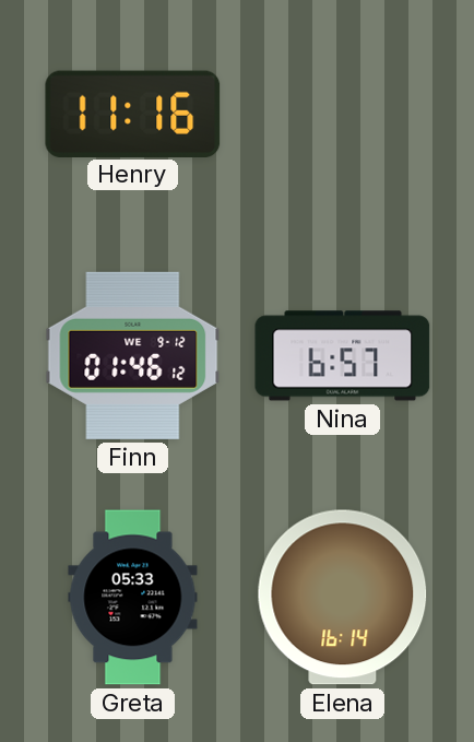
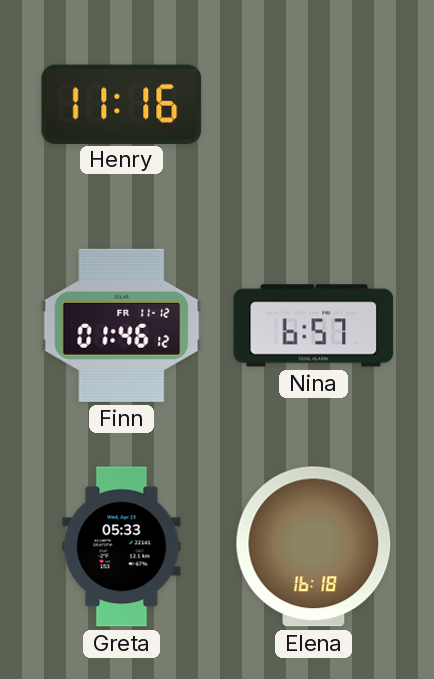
Finn date: WE 9-12 -> FR 11-12 (122, 325)
Elena: 16:14 -> 16:18 (314, 547)
